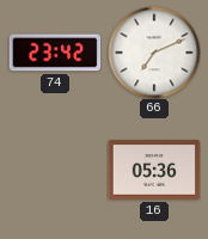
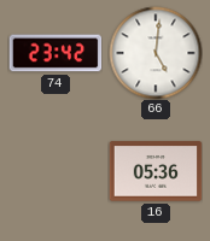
66: 7:11 -> 5:01 (156, 53)
